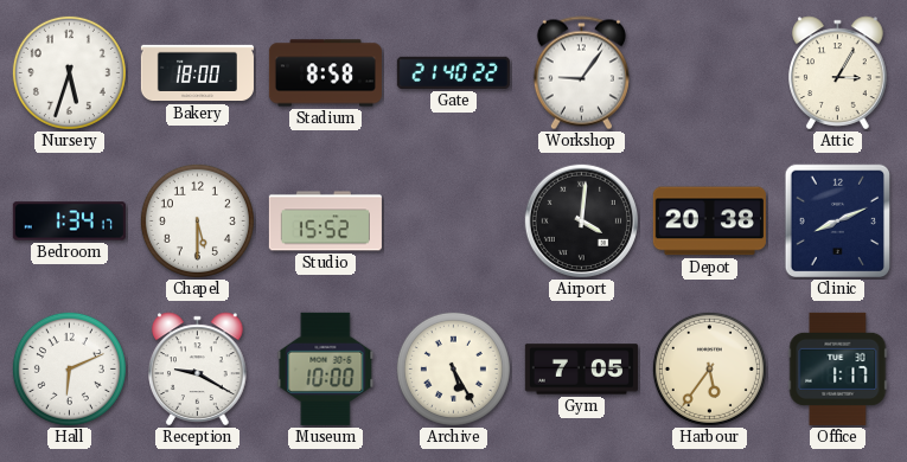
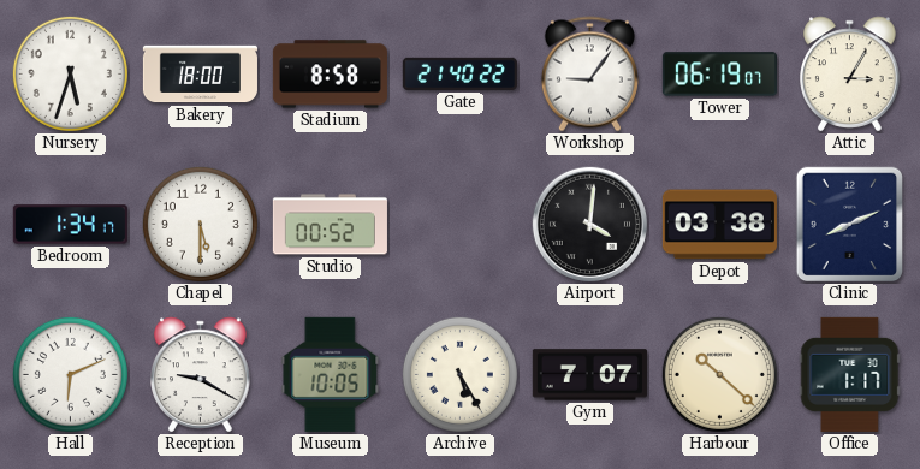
Tower: none -> 06:19 (719, 75)
Studio: 15:52 -> 00:52 (330, 225)
Depot: 20:38 -> 03:38 (719, 225)
Museum: 10:00 -> 10:05 (331, 374)
Gym: 7:05 -> 7:07 (589, 375)
Harbour: 5:36 -> 10:22 (719, 374)
